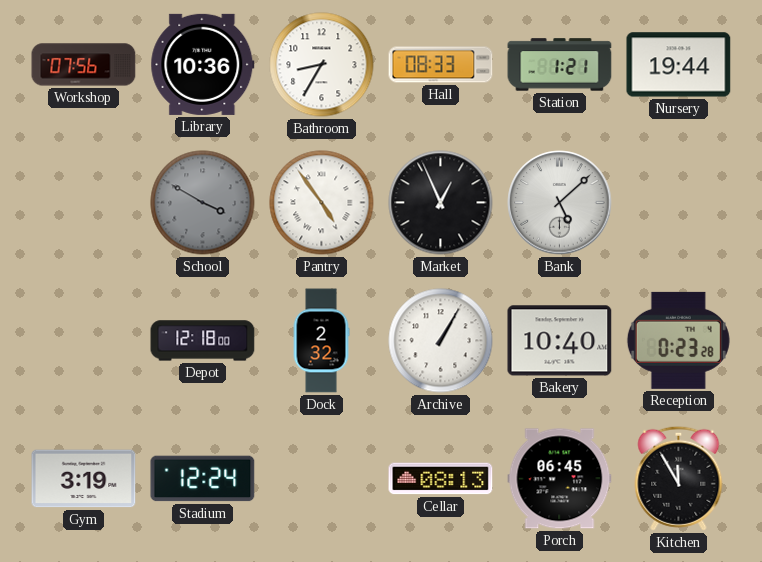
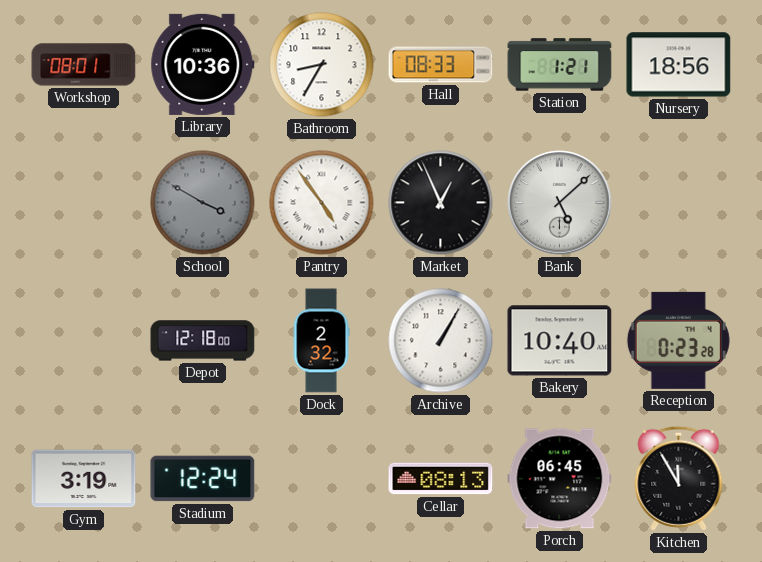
Workshop: 07:56 -> 08:01 (84, 65)
Nursery: 19:44 -> 18:56 (679, 65)
